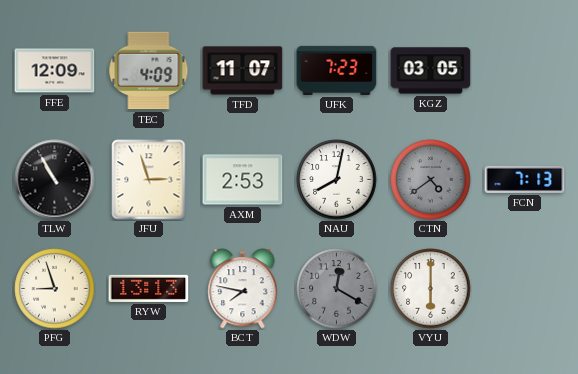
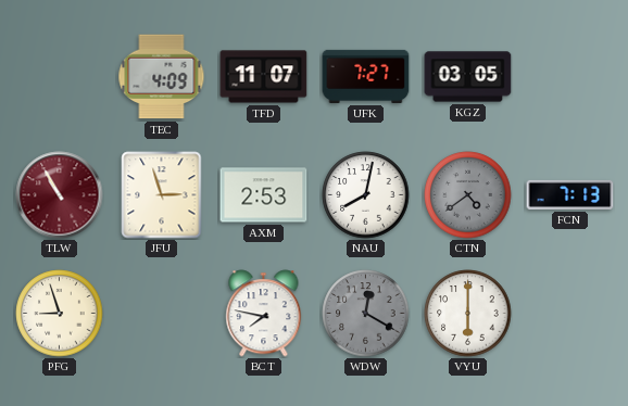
FFE: 12:09 -> none (55, 71)
UFK: 7:23 -> 7:27 (366, 76)
TLW dial: black -> burgundy (60, 195)
RYW: 13:13 -> none (149, 288)
